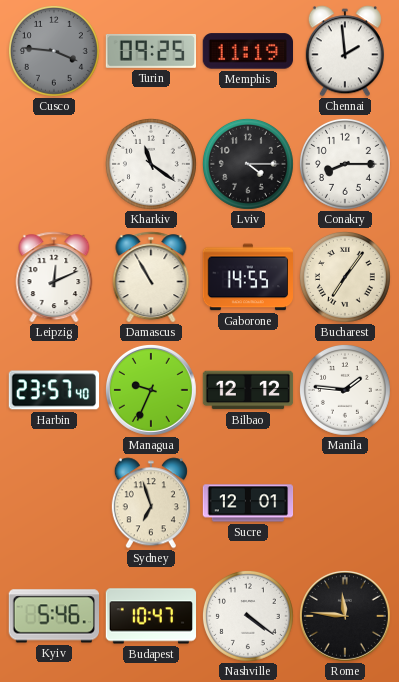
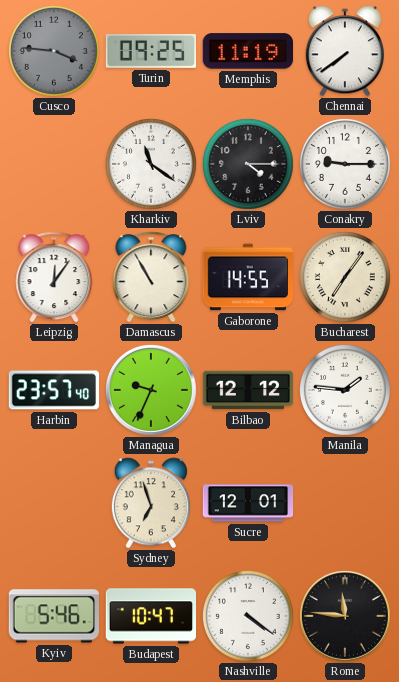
Chennai: 1:59 -> 7:39 (345, 51)
Conakry: 8:15 -> 9:15 (345, 164)
Leipzig: 12:11 -> 12:06 (54, 277)
